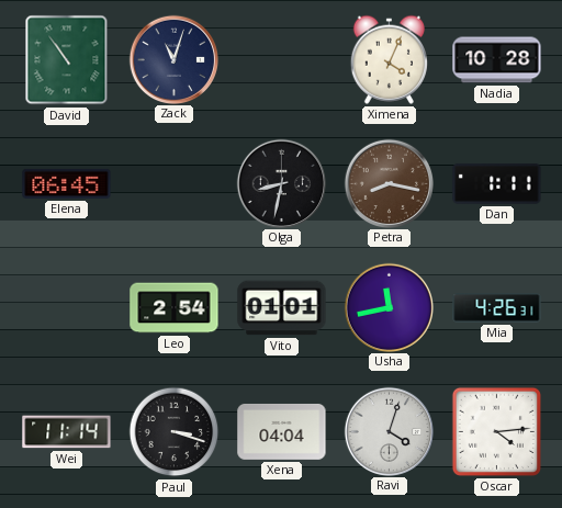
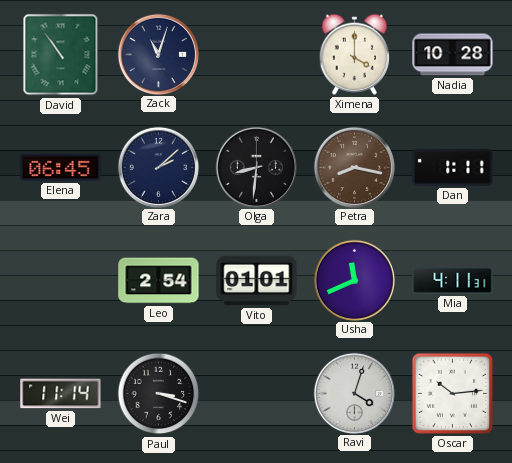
Ximena: 4:04 -> 4:00 (354, 54)
Zara: none -> 2:08 (158, 167)
Olga: 8:32 -> 8:31 (256, 167)
Usha: 11:43 -> 11:41 (354, 280)
Mia: 4:26 -> 4:11 (453, 281)
Xena: 04:04 -> none (282, 431)
Oscar: 4:14 -> 10:14 (452, 393)
